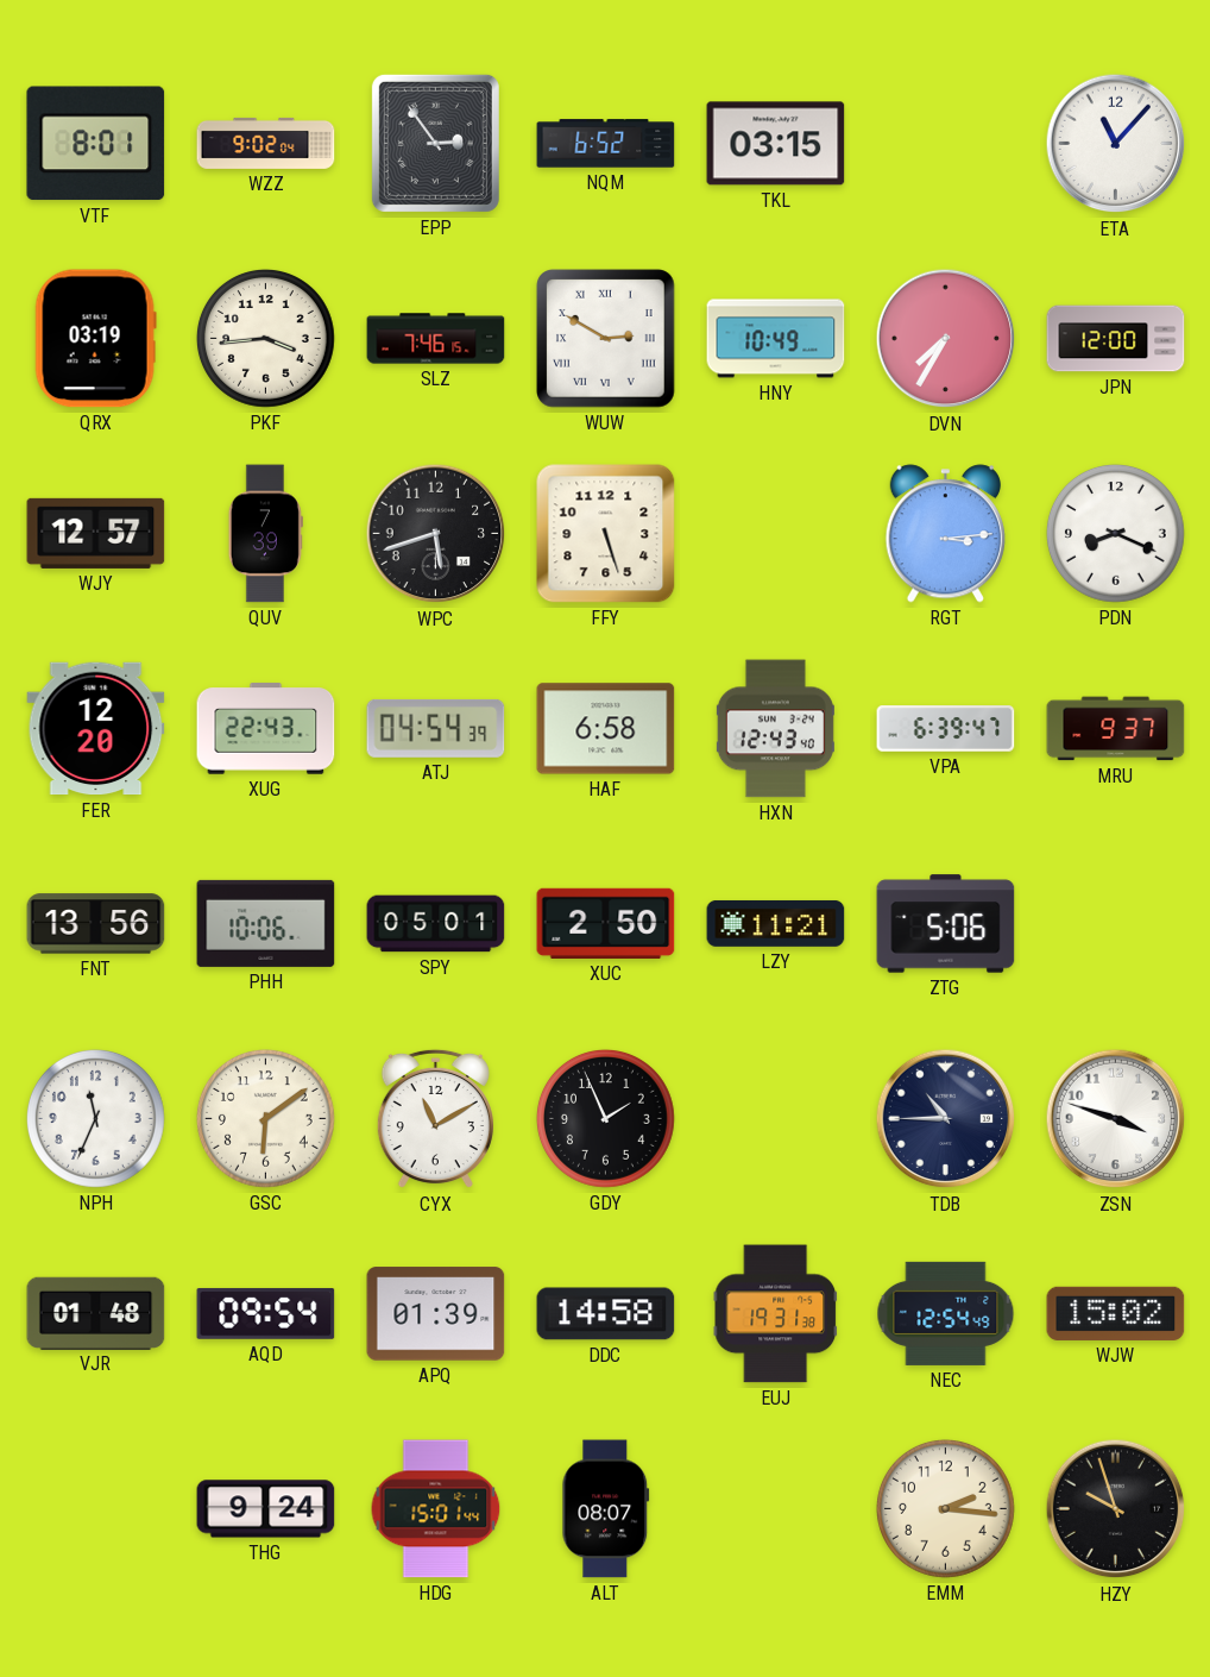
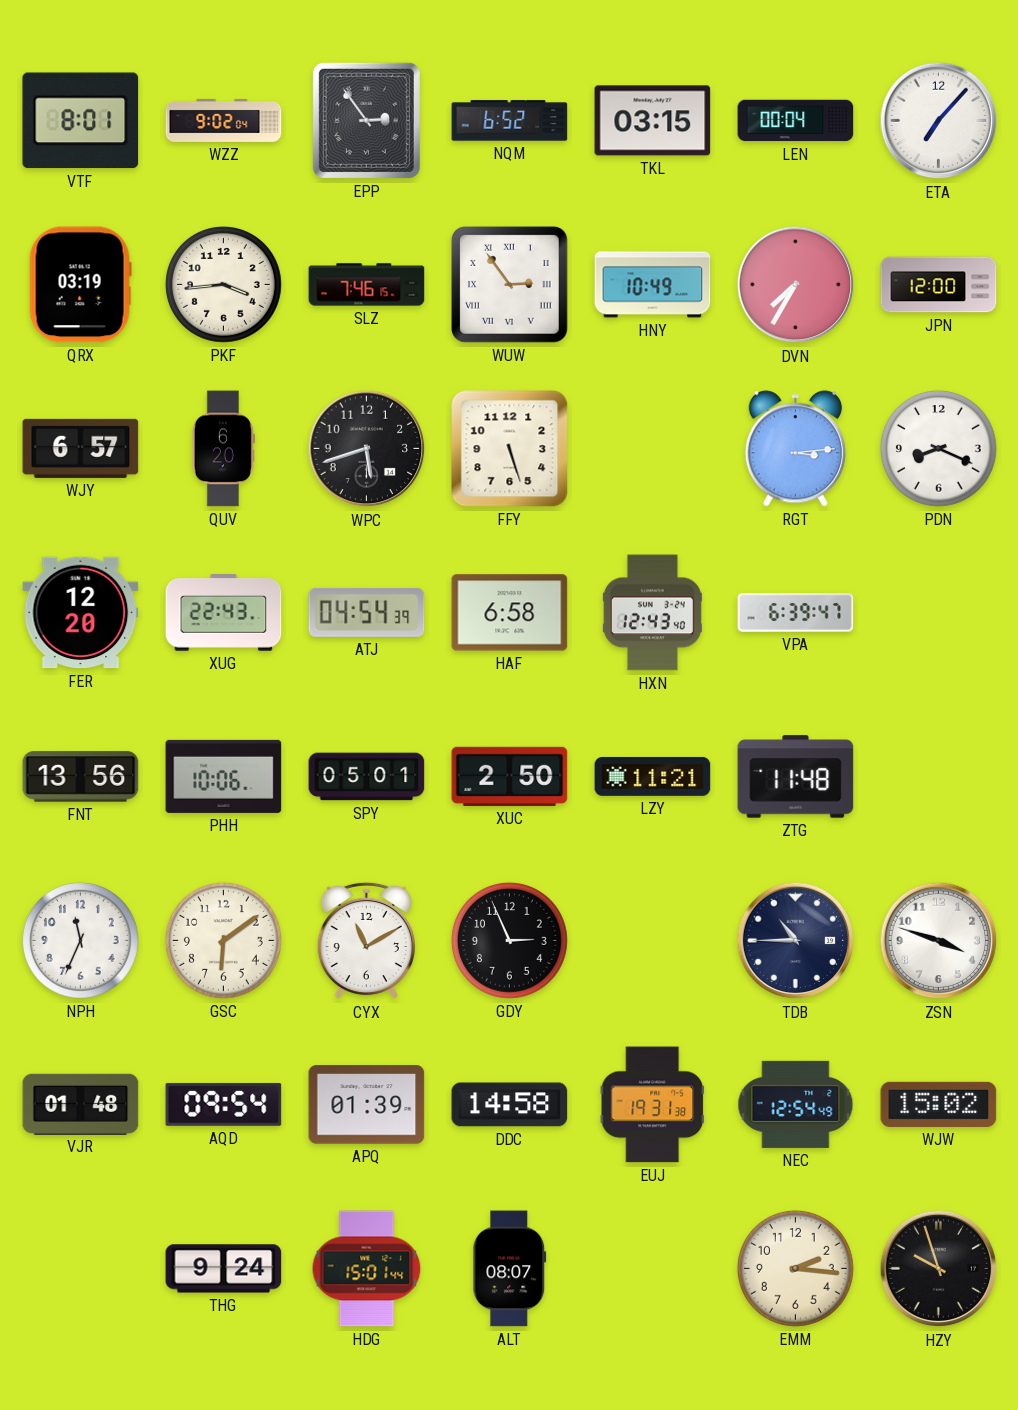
LEN: none -> 00:04 (796, 121)
ETA: 11:07 -> 7:07 (939, 121)
WUW: 2:50 -> 2:54 (510, 285)
WJY: 12:57 -> 6:57 (81, 448)
QUV: 7:39 -> 6:20 (223, 449)
MRU: 9:37 -> none (1116, 729)
ZTG: 5:06 -> 11:48 (796, 777)
GDY: 1:56 -> 2:56 (509, 940)
